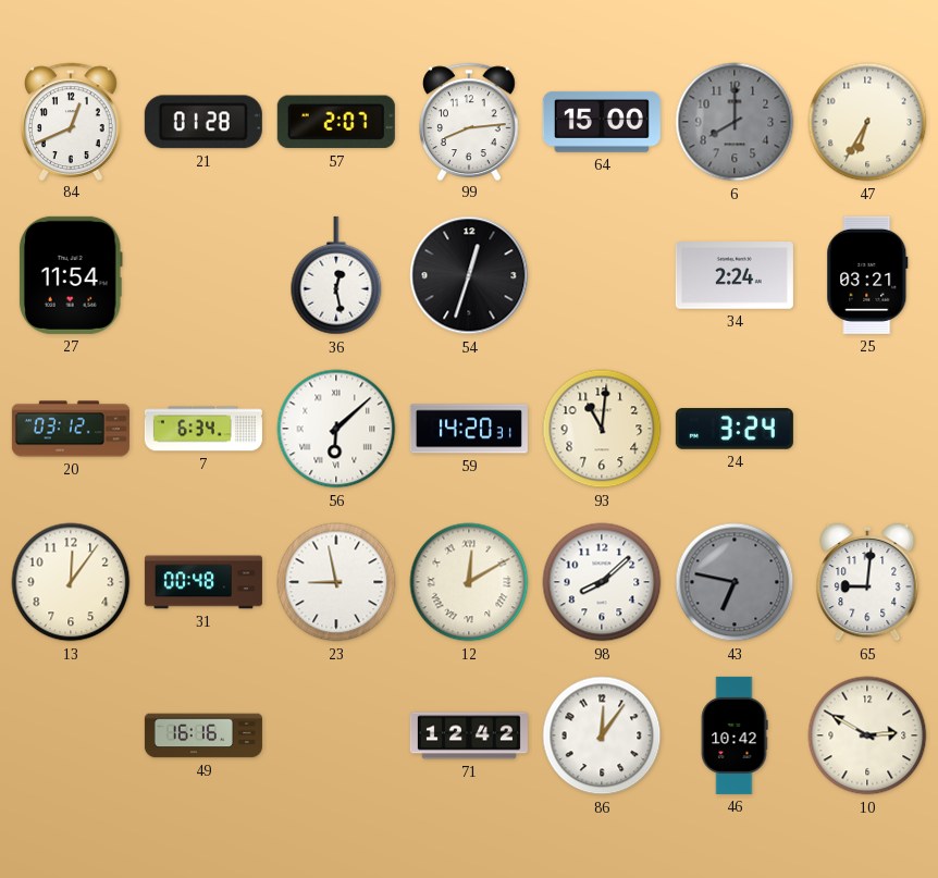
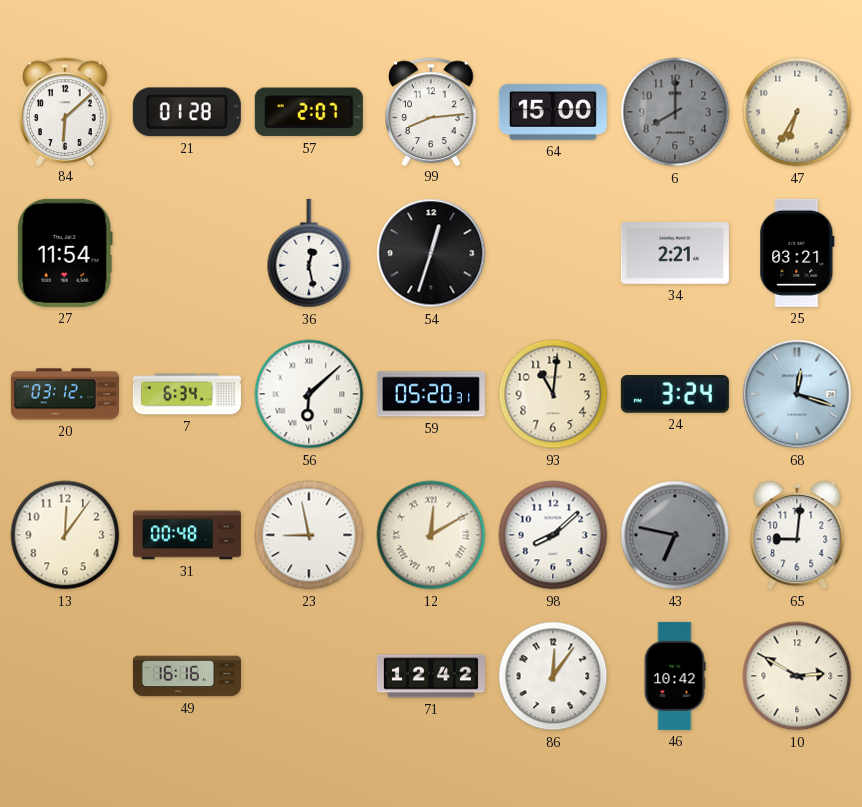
84: 12:41 -> 6:08 (66, 111)
34: 2:24 -> 2:21 (675, 253)
59: 14:20 -> 05:20 (431, 394)
68: none -> 12:18 (797, 394)
